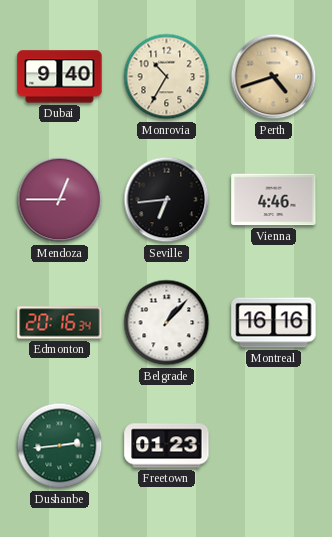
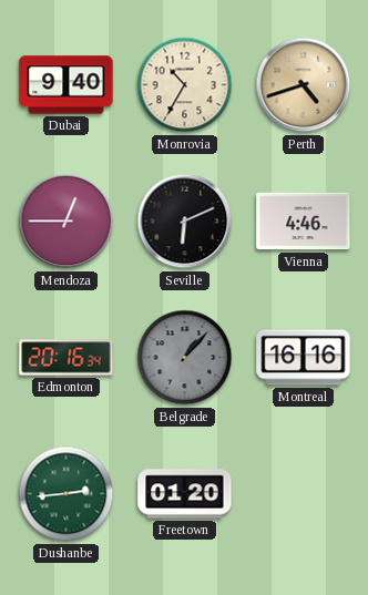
Seville: 6:44 -> 6:11 (185, 222)
Belgrade dial: white -> grey (185, 358)
Freetown: 01:23 -> 01:20 (185, 494)
